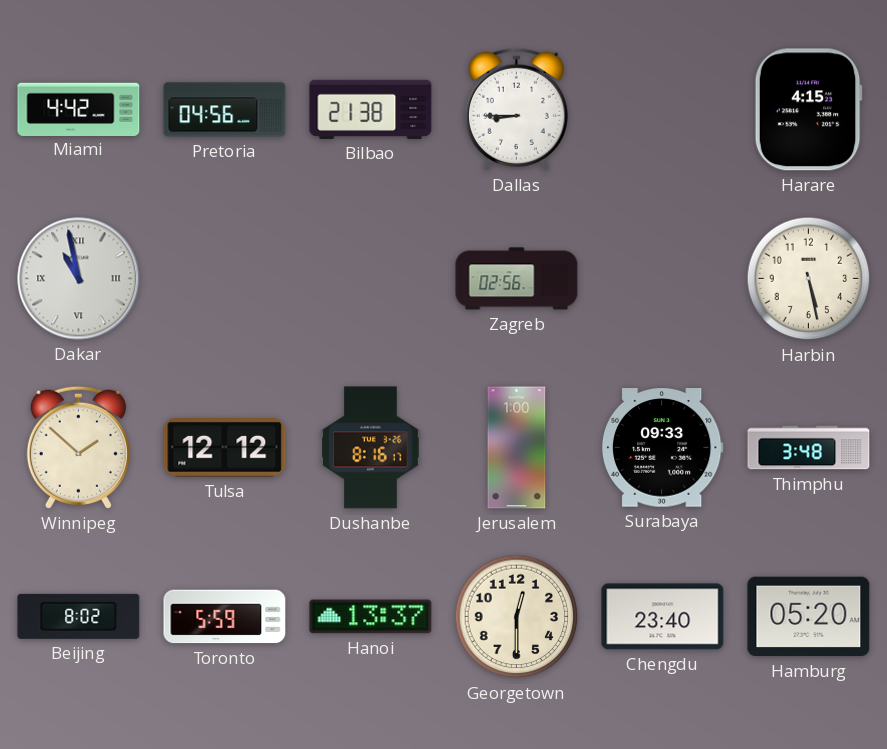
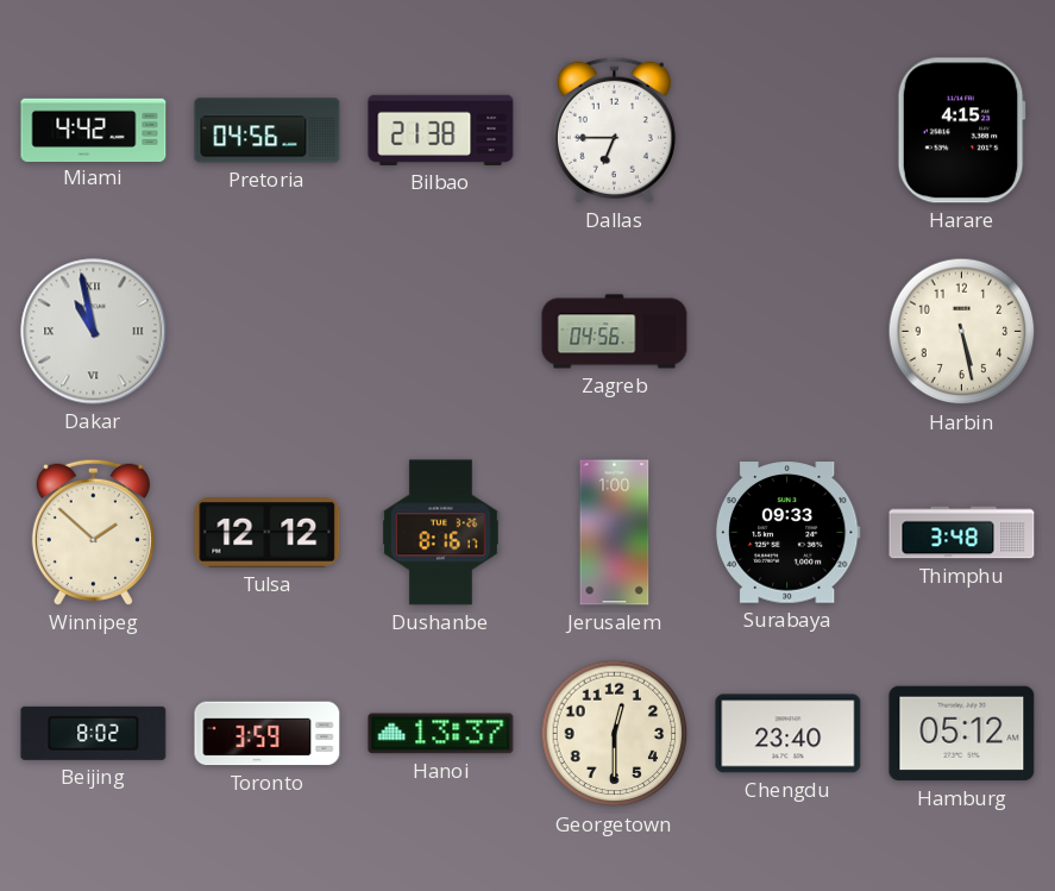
Dallas: 8:45 -> 6:45 (614, 130)
Zagreb: 02:56 -> 04:56 (615, 332)
Toronto: 5:59 -> 3:59 (268, 734)
Hamburg: 05:20 -> 05:12 (962, 734)
